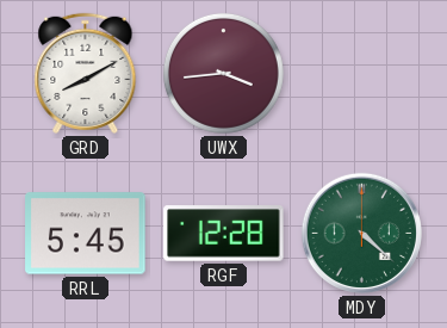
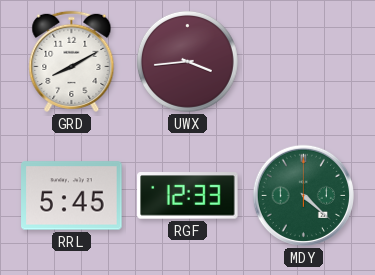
RGF: 12:28 -> 12:33 (188, 196)
